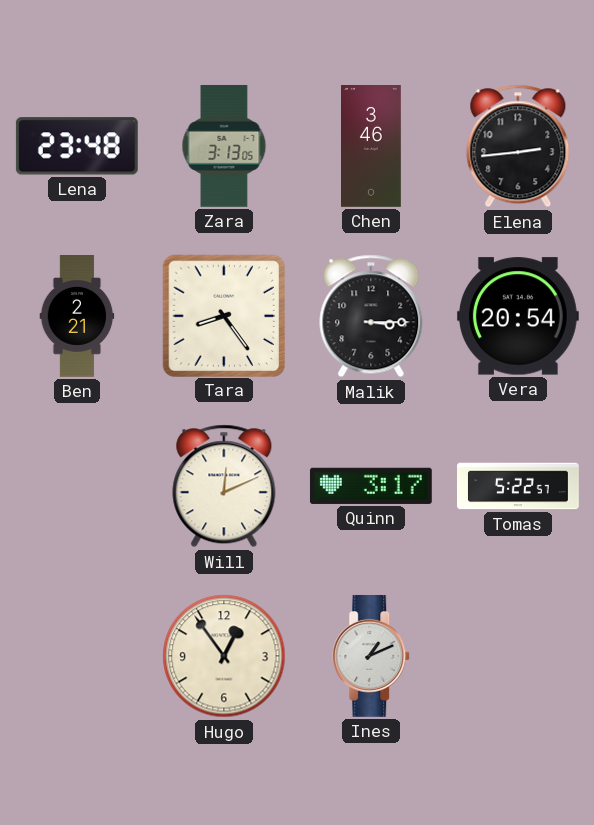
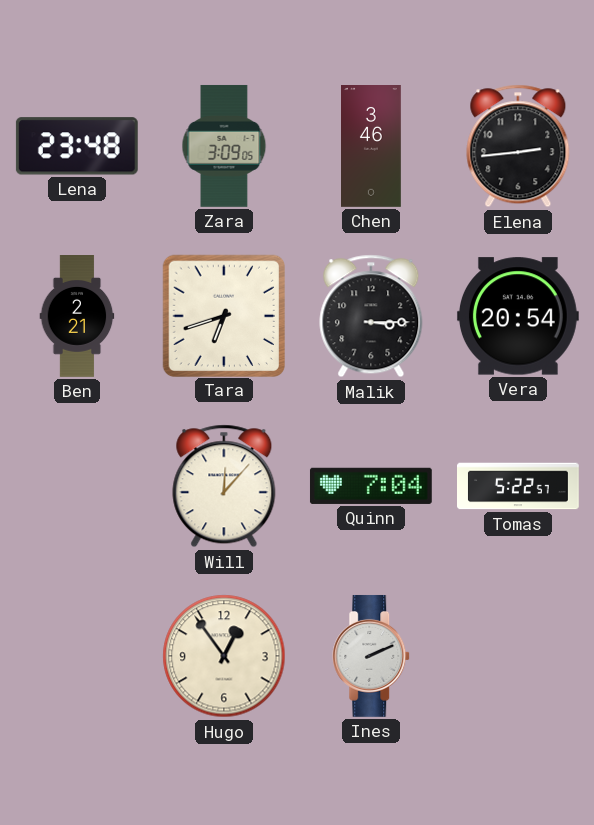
Zara: 3:13 -> 3:09 (224, 146)
Tara: 8:24 -> 6:42 (223, 315)
Will: 12:11 -> 12:07 (224, 486)
Quinn: 3:17 -> 7:04 (371, 486)
Ines: 1:11 -> 2:11 (372, 656)
